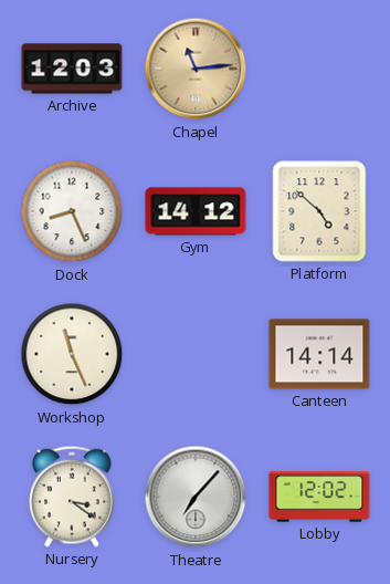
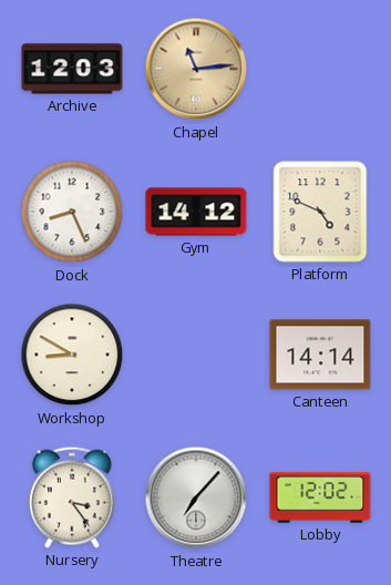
Platform: 4:52 -> 4:49 (320, 212)
Workshop: 11:26 -> 8:50 (72, 355)
Nursery: 3:21 -> 3:24 (72, 497)
